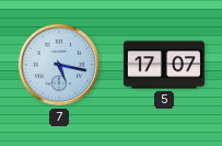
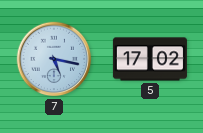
5: 17:07 -> 17:02 (150, 59)
